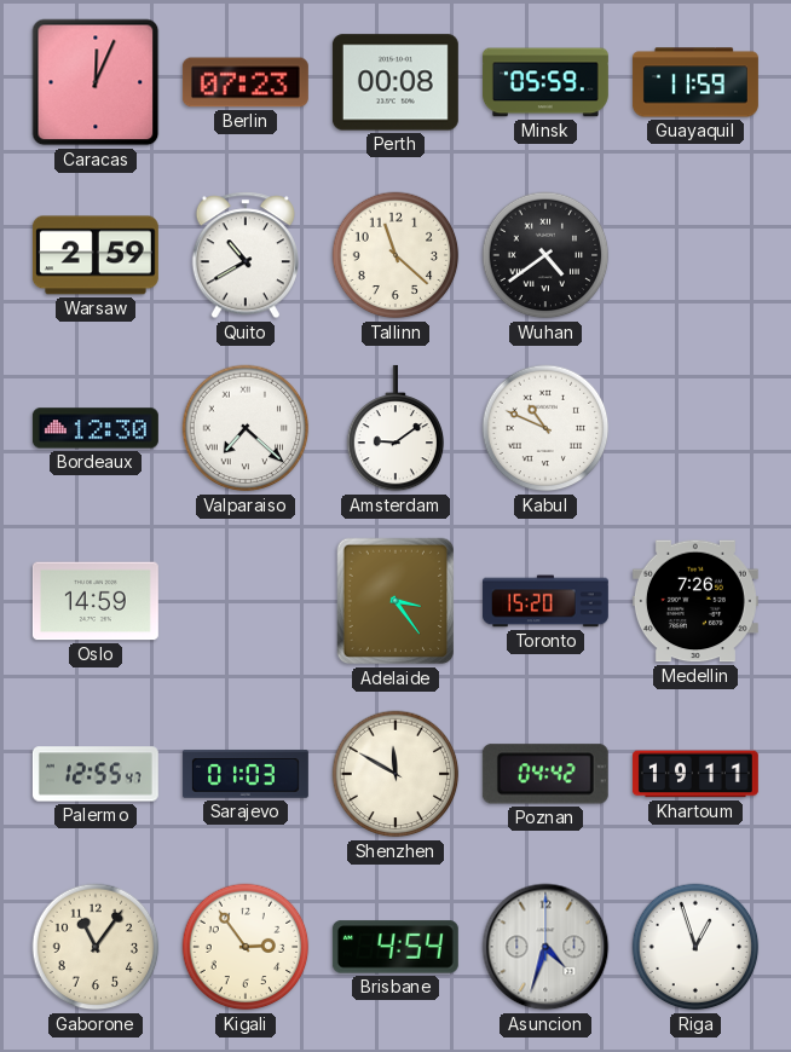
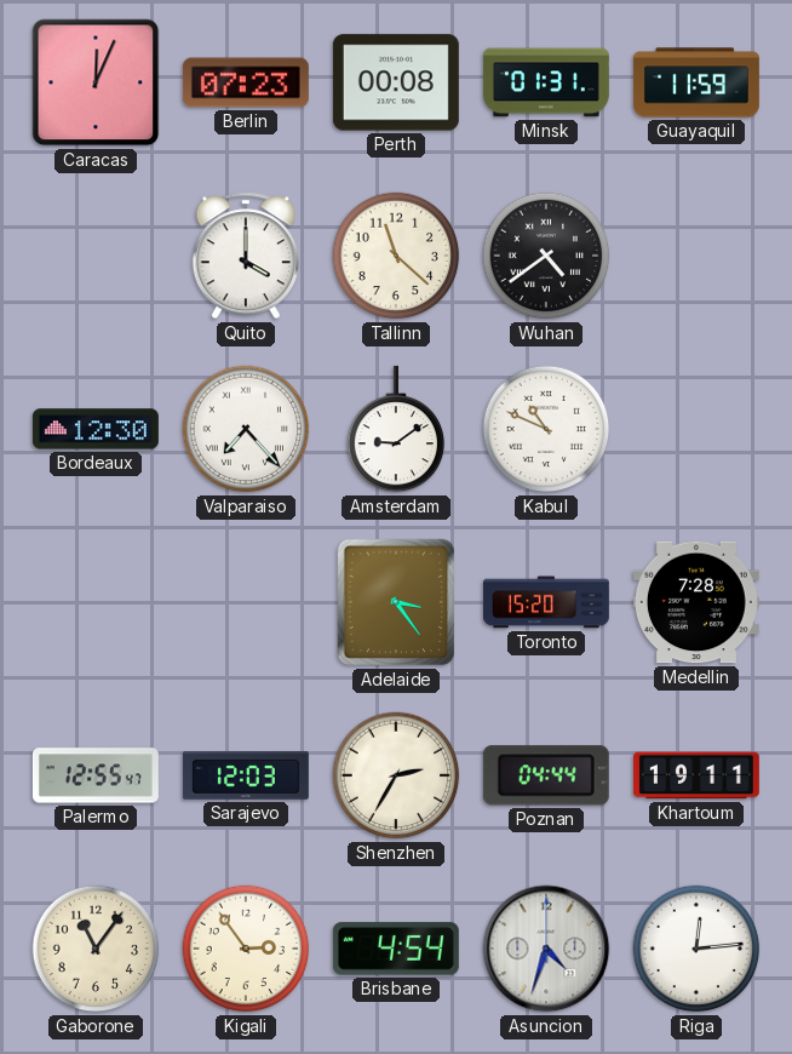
Minsk: 05:59 -> 01:31 (546, 82)
Warsaw: 2:59 -> none (96, 255)
Quito: 10:40 -> 4:00 (246, 256)
Valparaiso: 7:22 -> 7:23 (246, 429)
Oslo: 14:59 -> none (96, 601)
Medellin: 7:26 -> 7:28 (696, 602)
Sarajevo: 01:03 -> 12:03 (246, 777)
Shenzhen: 11:50 -> 2:35 (396, 775)
Poznan: 04:42 -> 04:44 (546, 775)
Riga: 12:57 -> 12:14 (696, 949)
